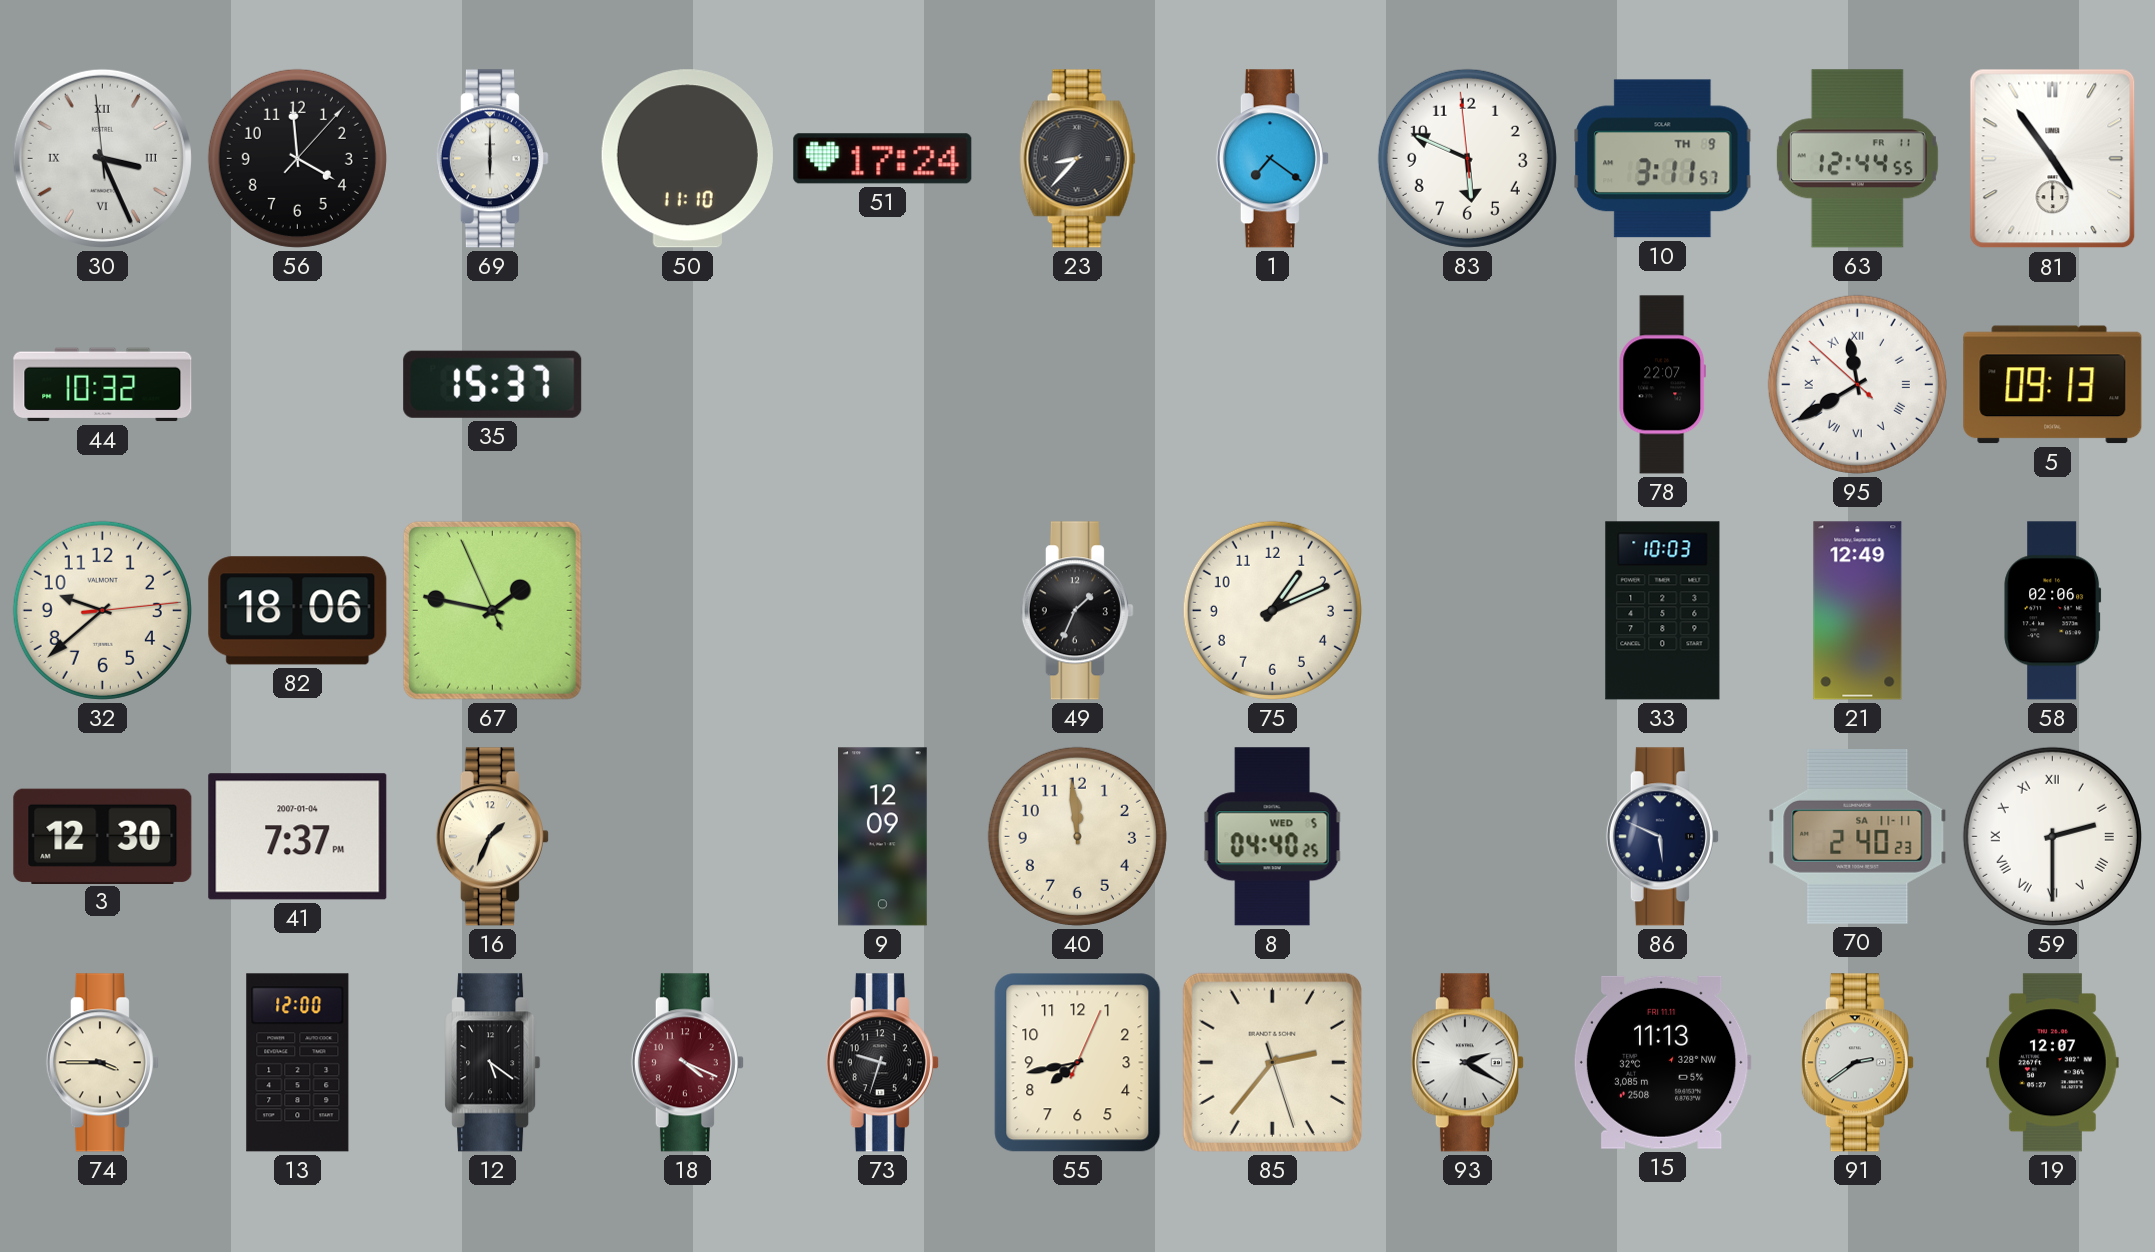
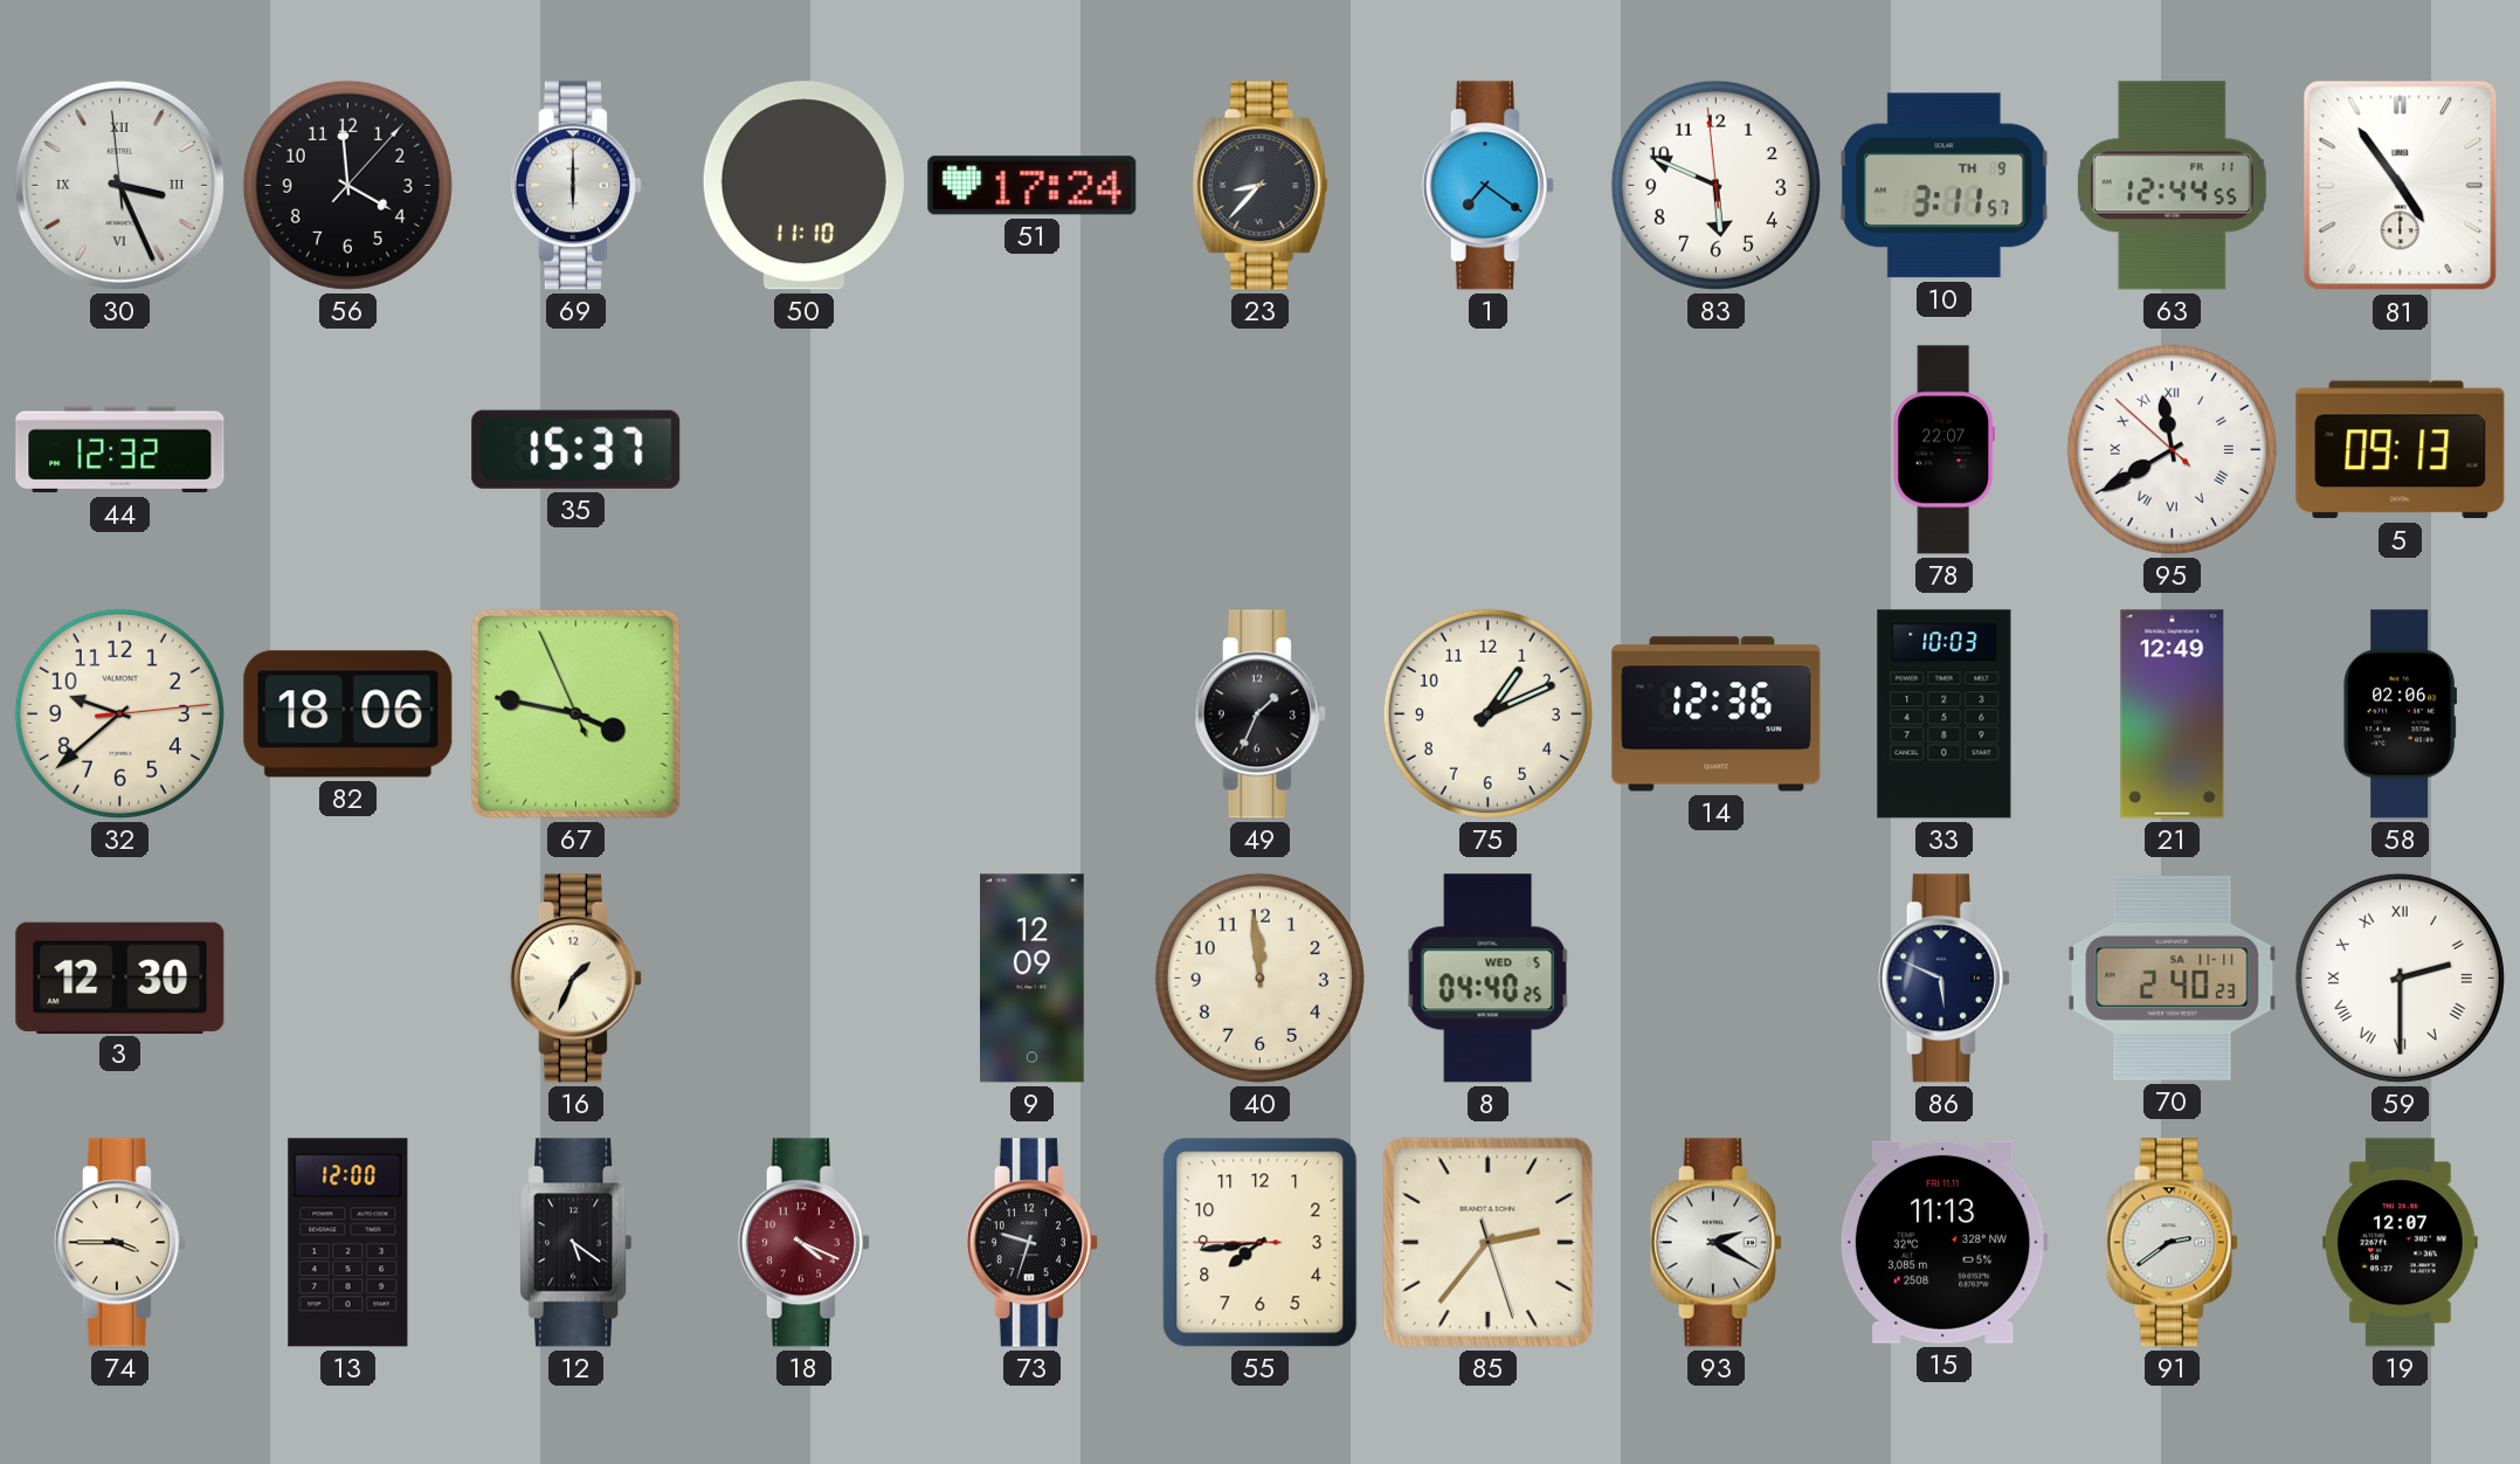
44: 10:32 -> 12:32 (120, 450)
67: 1:46 -> 3:46 (575, 713)
14: none -> 12:36 (1717, 714)
41: 7:37 -> none (298, 837)
55: 7:43:04 -> 7:43:45 (1261, 1243)
